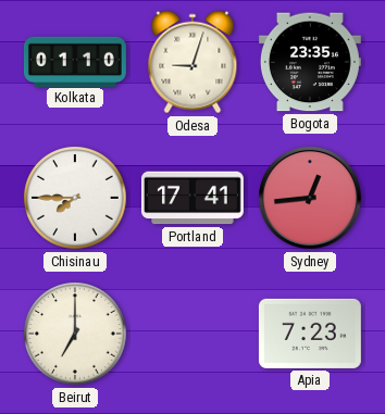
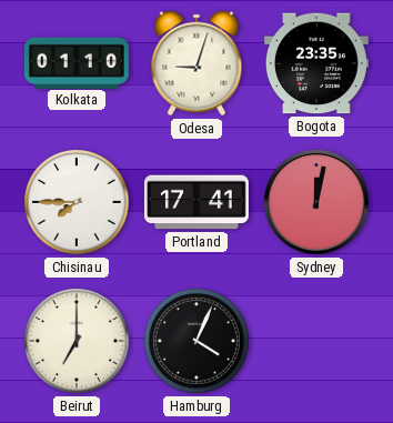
Sydney: 12:44 -> 12:02 (316, 202)
Hamburg: none -> 4:04 (196, 341)
Apia: 7:23 -> none (310, 334)
